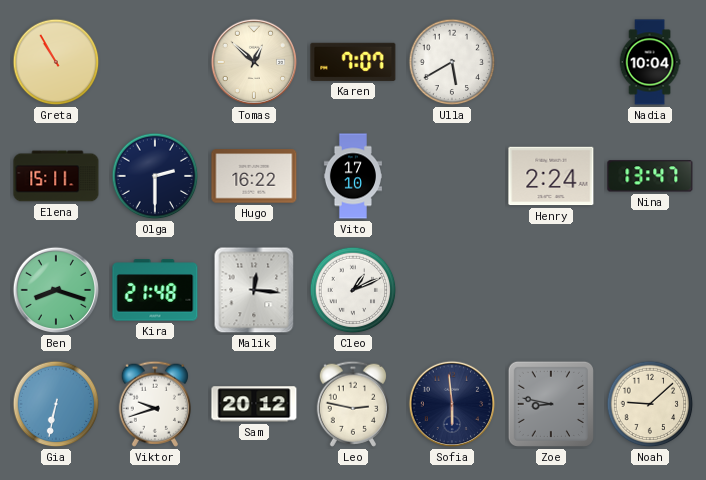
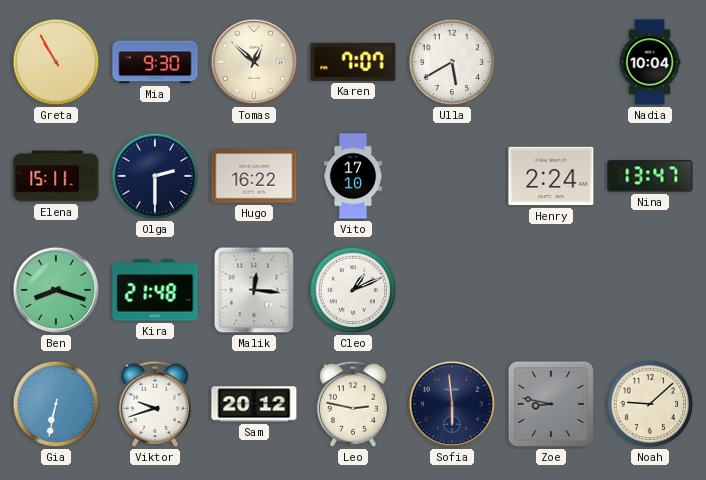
Mia: none -> 9:30 (155, 62)
